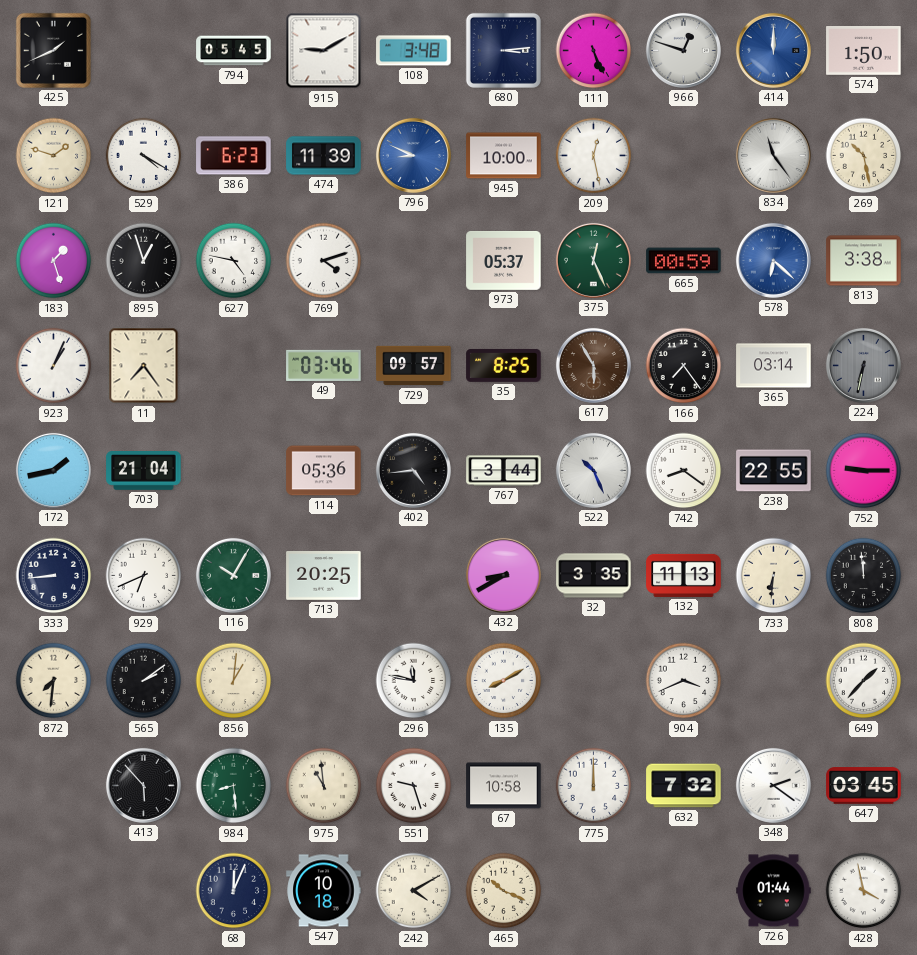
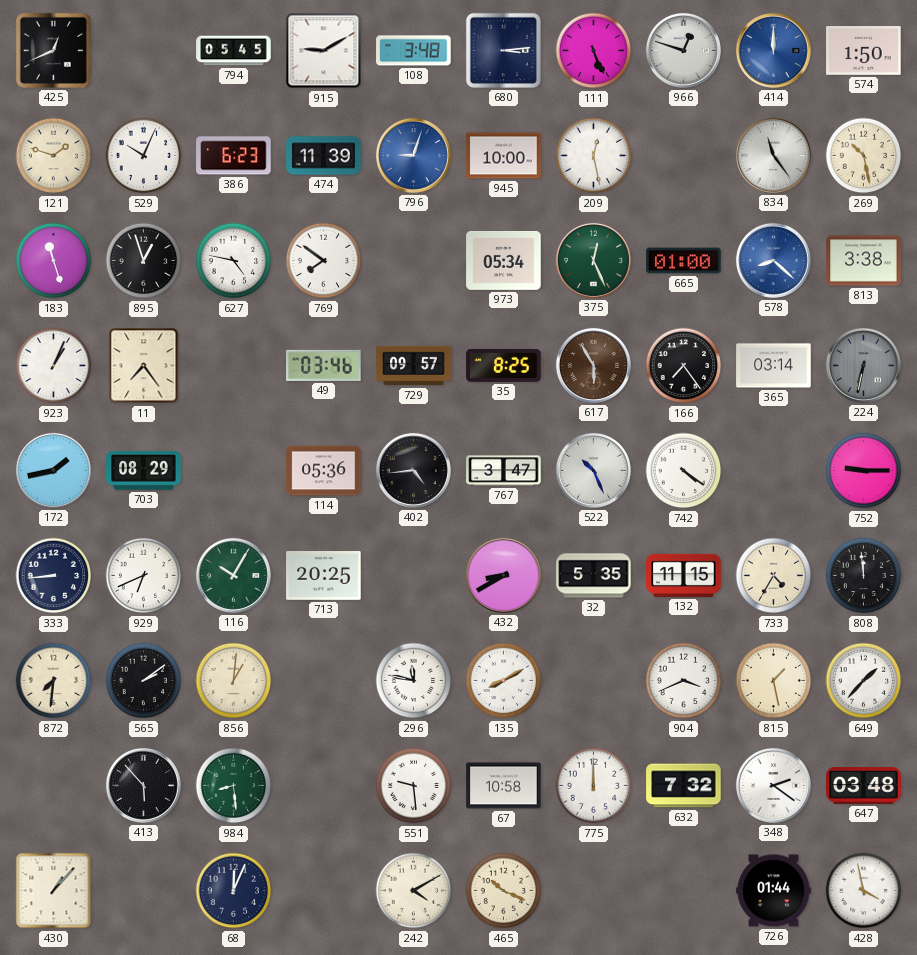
425: 1:41 -> 12:41 (53, 50)
529: 4:20 -> 10:04 (144, 156)
796: 8:49 -> 9:03 (413, 155)
183: 1:27 -> 11:27 (54, 261)
769: 4:12 -> 7:51 (324, 261)
973: 05:37 -> 05:34 (504, 261)
665: 00:59 -> 01:00 (684, 261)
578: 6:22 -> 8:22 (773, 260)
703: 21:04 -> 08:29 (144, 471)
767: 3:44 -> 3:47 (504, 471)
742: 8:21 -> 4:21 (684, 471)
238: 22:55 -> none (774, 471)
32: 3:35 -> 5:35 (594, 576)
132: 11:13 -> 11:15 (684, 575)
733: 6:31 -> 4:35 (774, 576)
815: none -> 1:28 (774, 681)
975: 10:59 -> none (324, 786)
551: 9:27 -> 9:29 (414, 786)
647: 03:45 -> 03:48 (864, 786)
430: none -> 1:07 (54, 891)
547: 10:18 -> none (324, 891)
